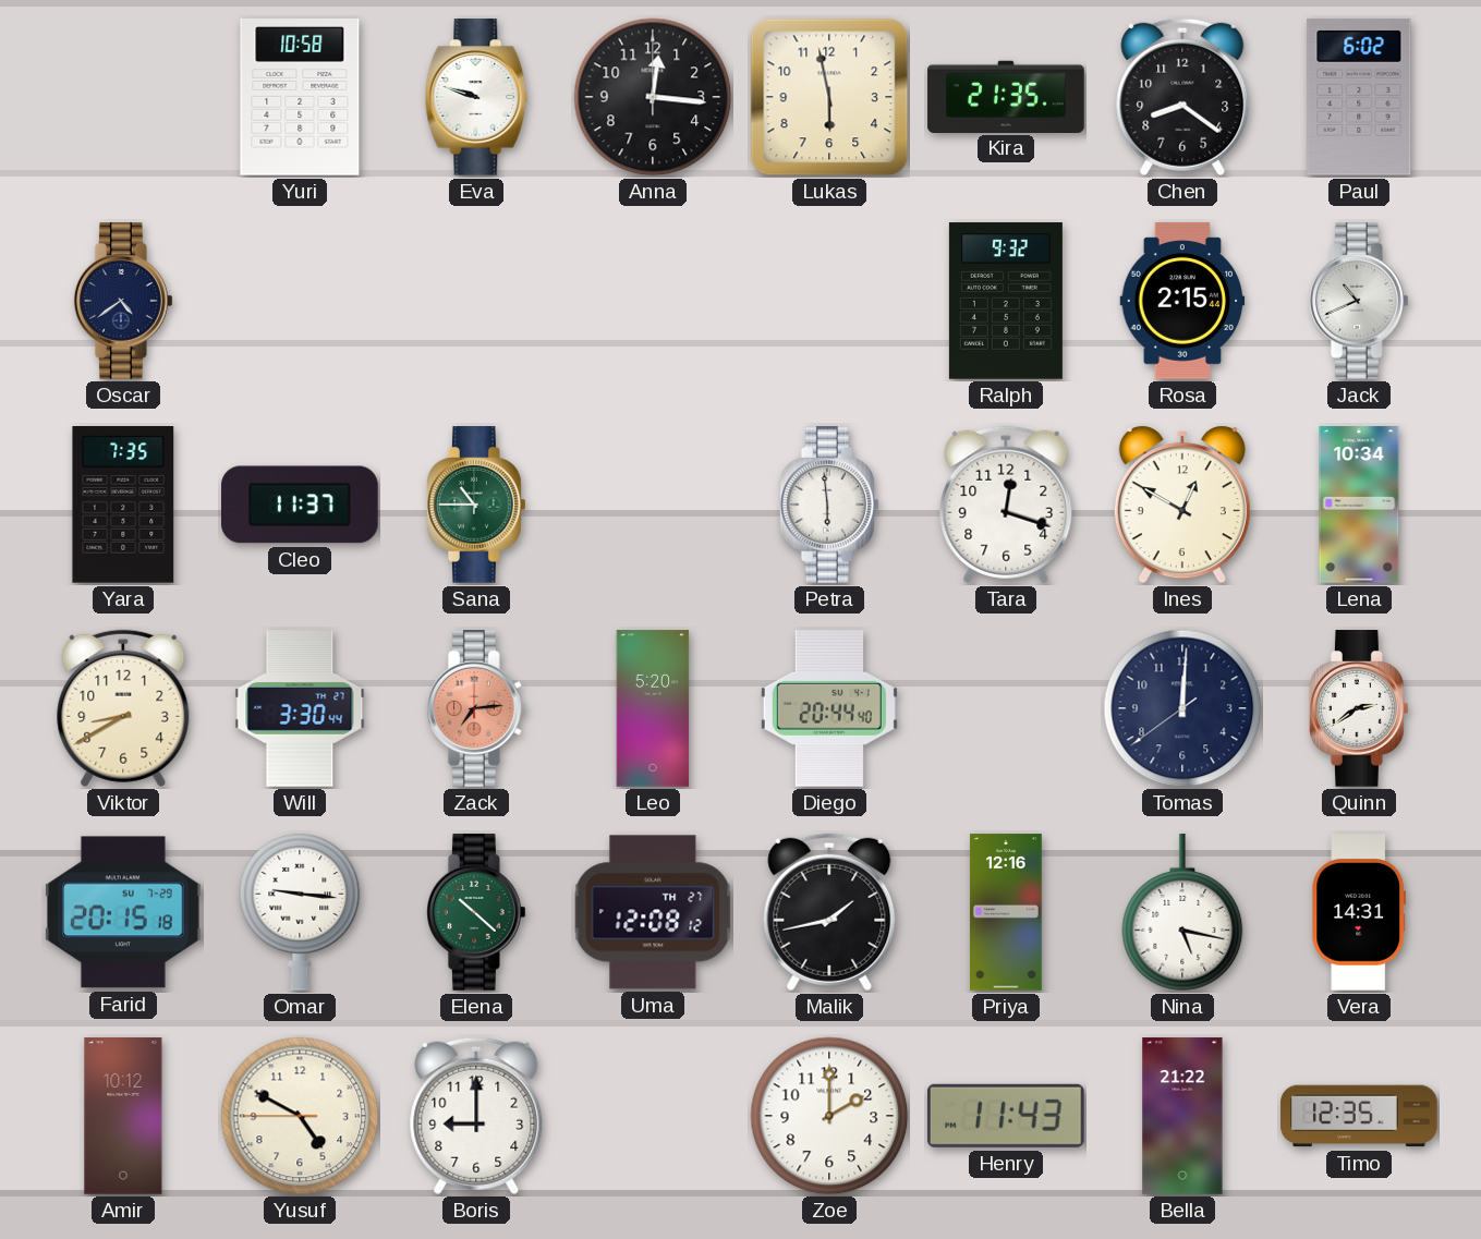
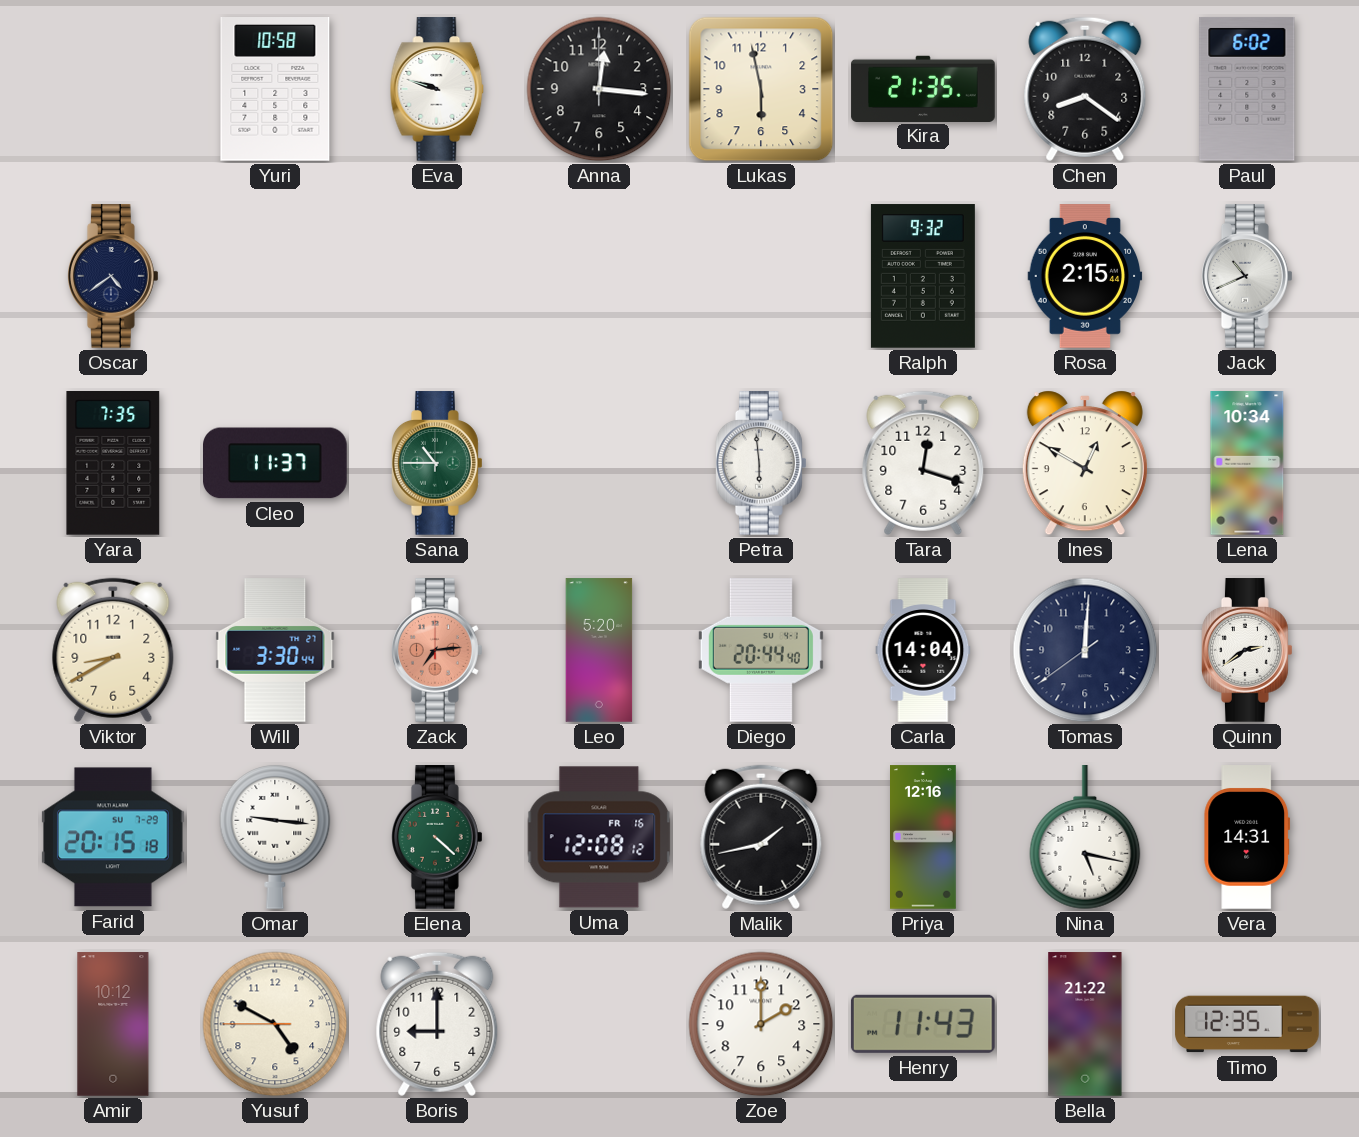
Carla: none -> 14:04 (923, 650)
Elena: 10:22 -> 4:22 (438, 837)
Uma date: TH 27 -> FR 16 (599, 837)
